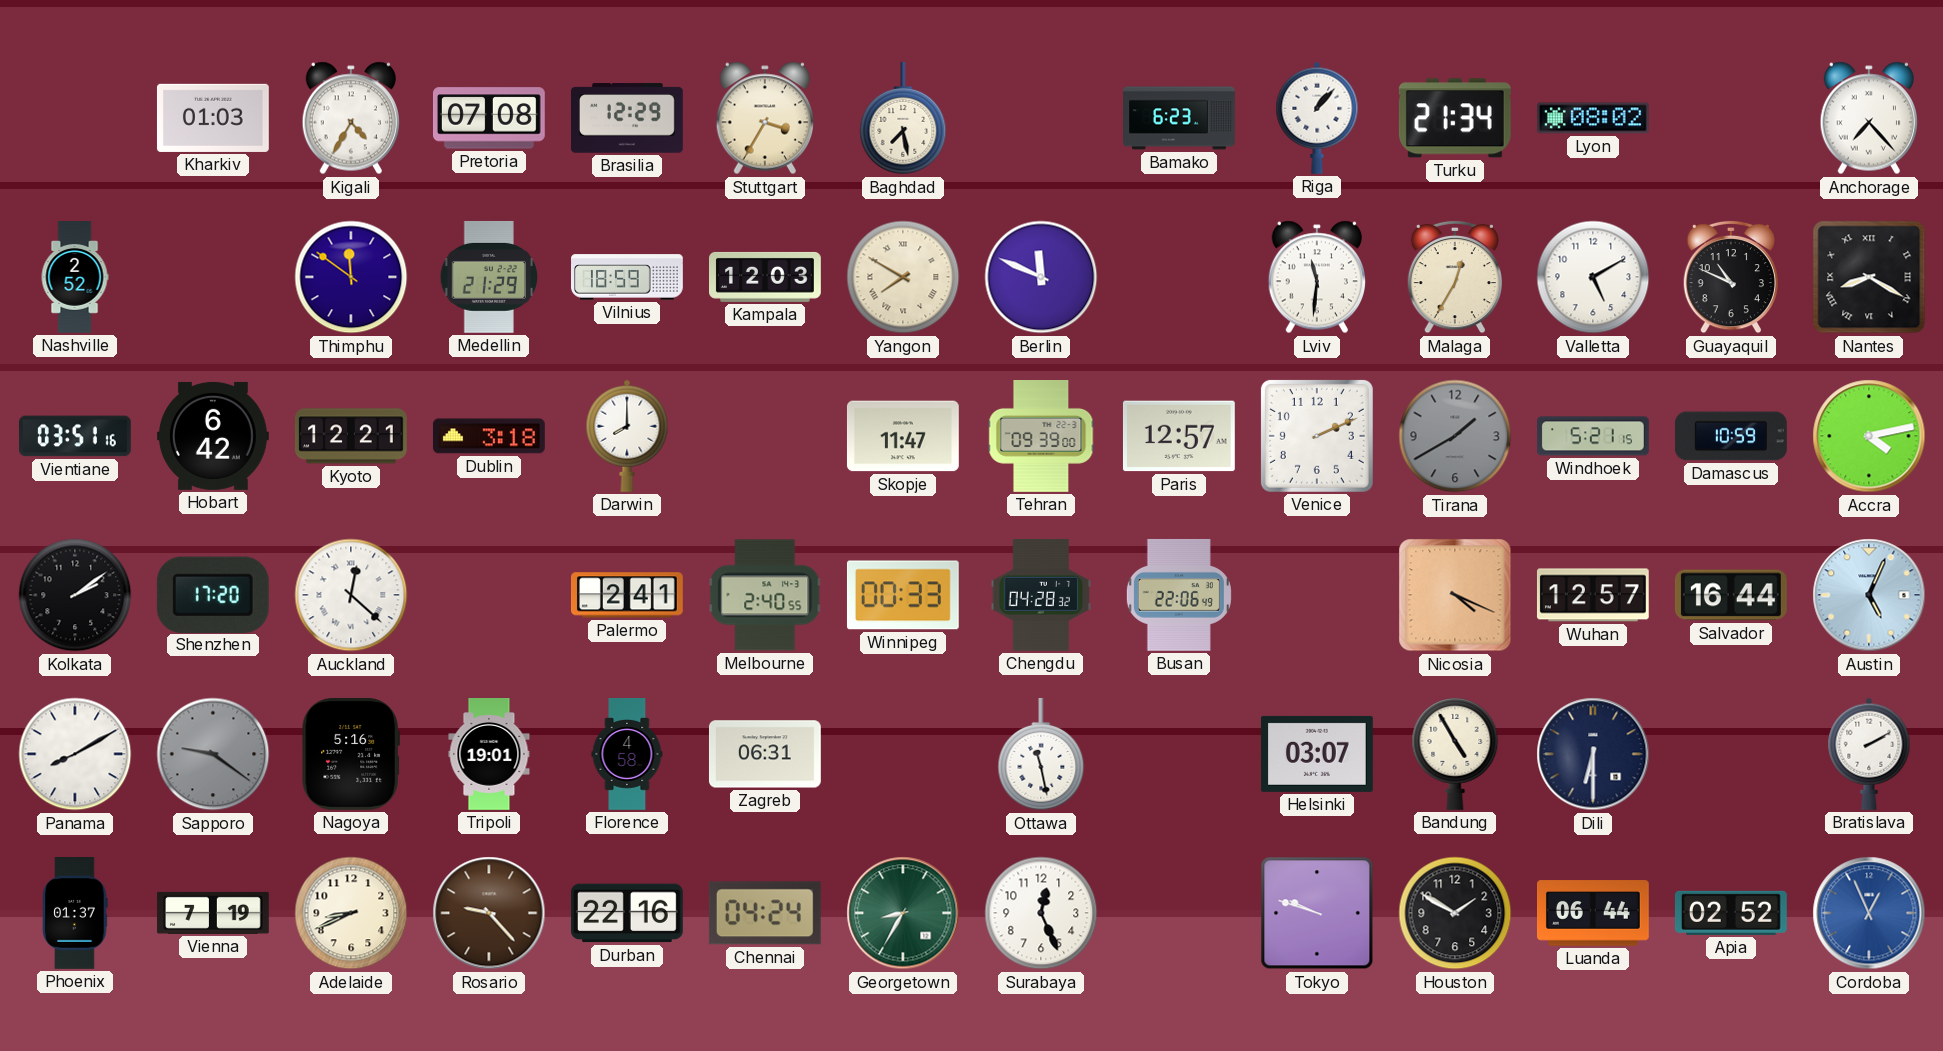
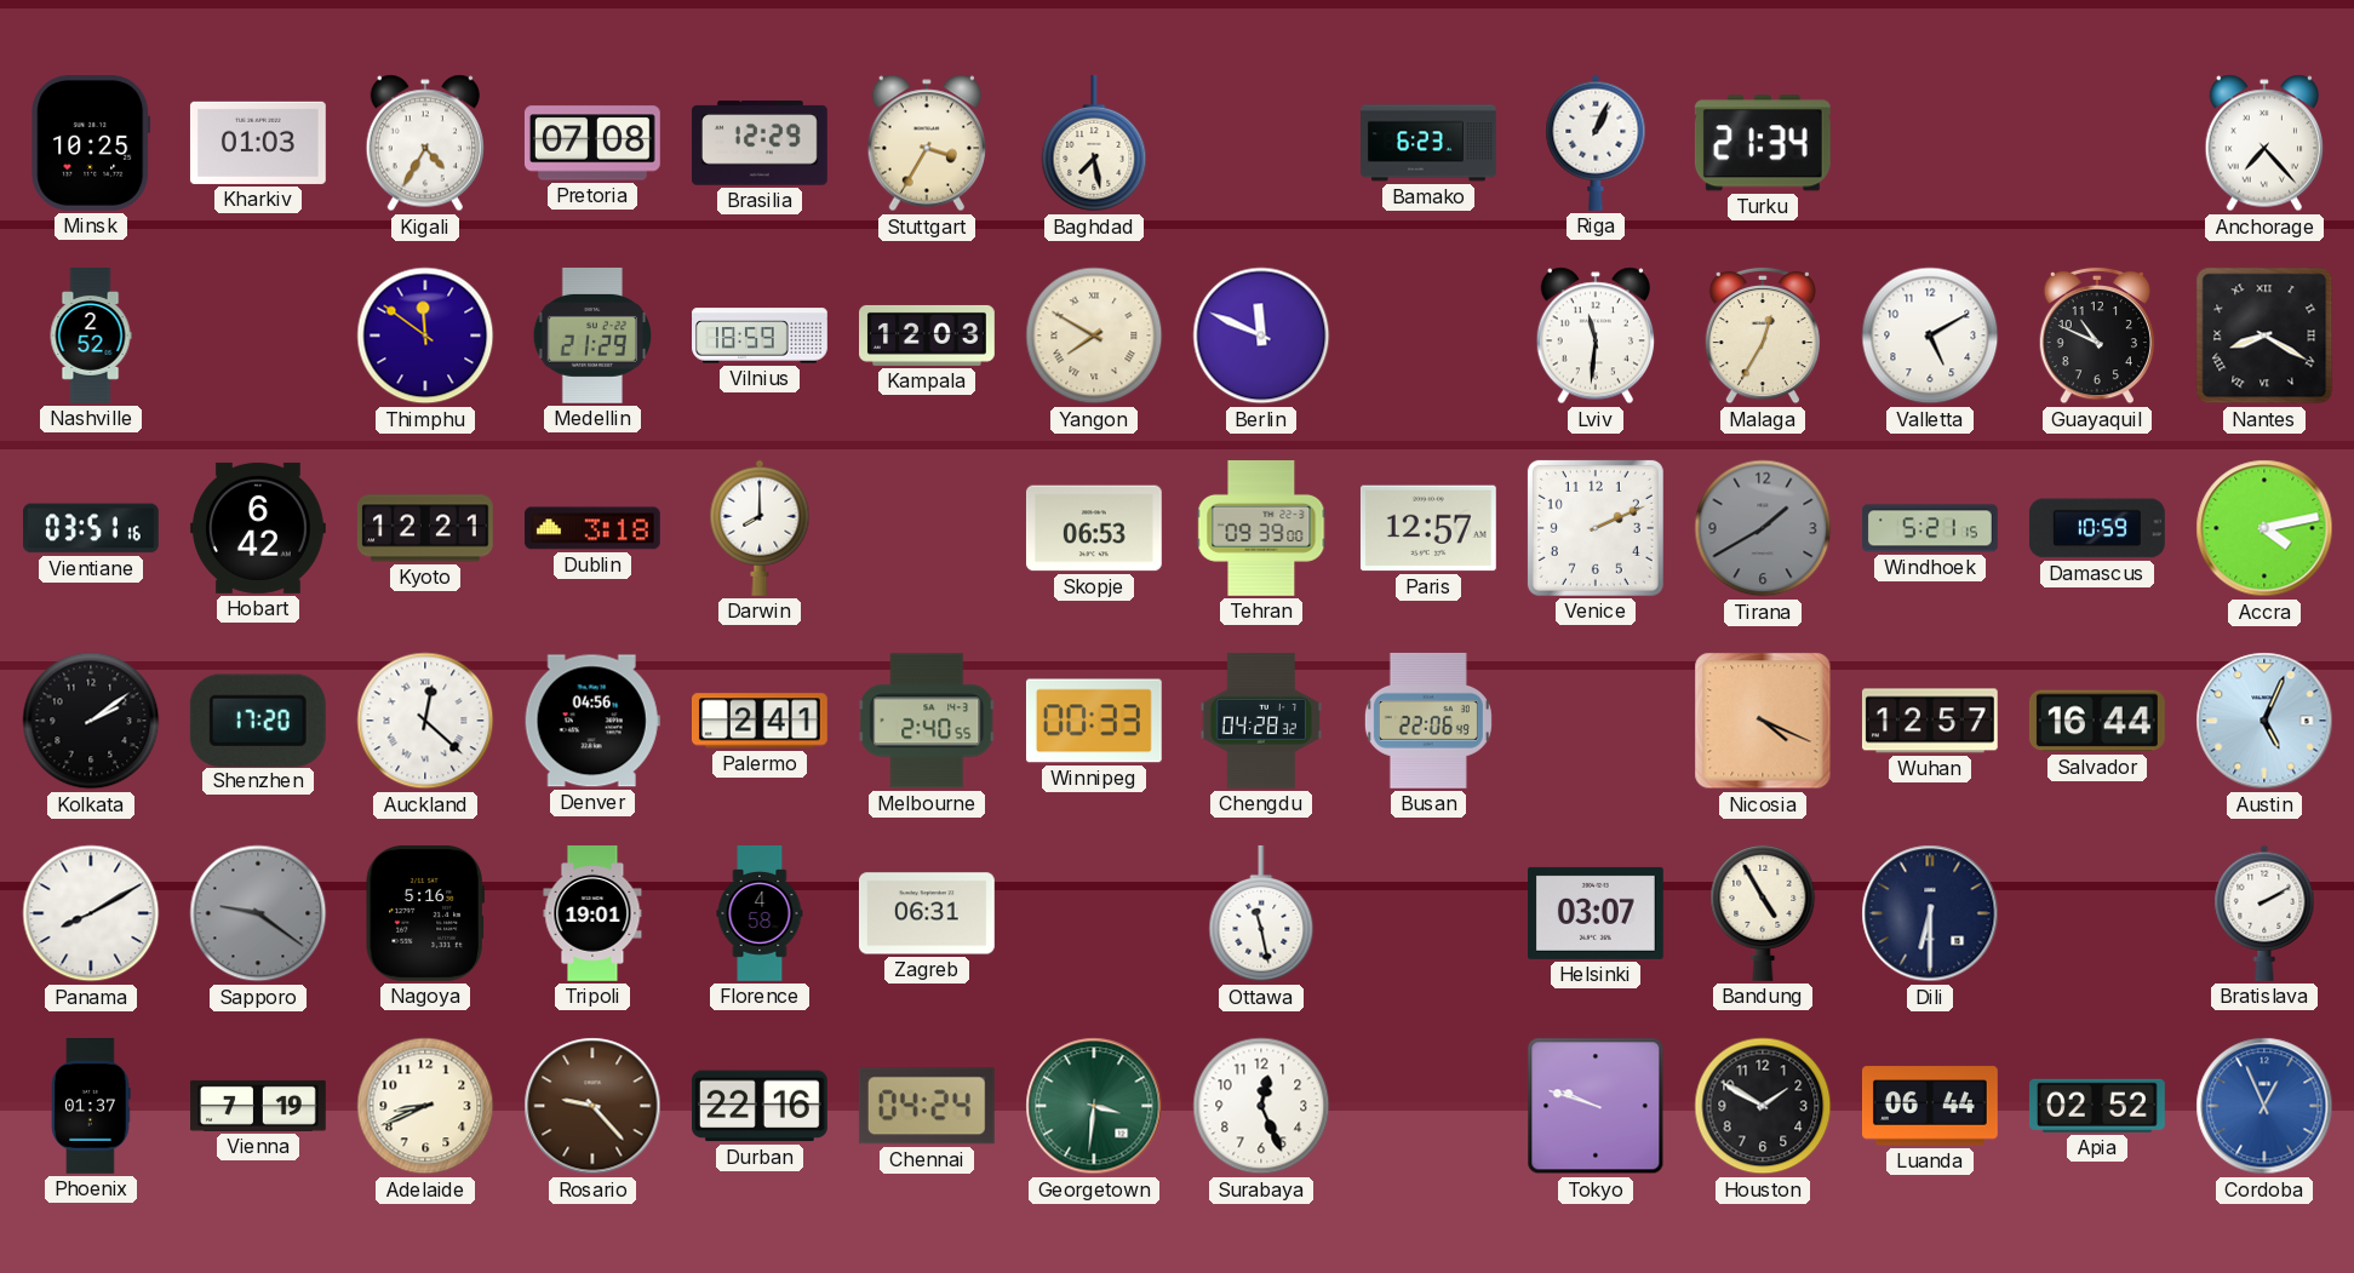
Minsk: none -> 10:25 (91, 143)
Riga: 1:07 -> 1:04 (1596, 143)
Lyon: 08:02 -> none (1593, 118)
Skopje: 11:47 -> 06:53 (1094, 528)
Denver: none -> 04:56 (592, 721)
Georgetown: 8:35 -> 3:31 (1094, 1106)
